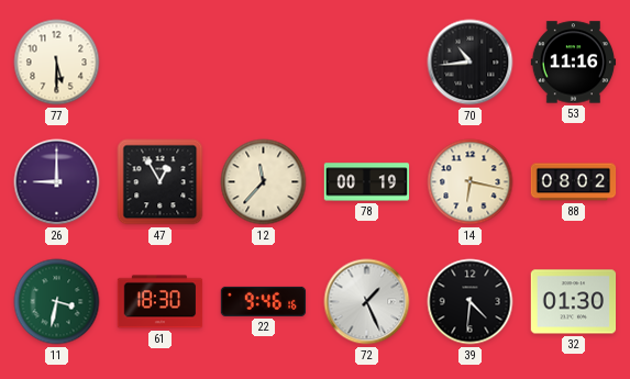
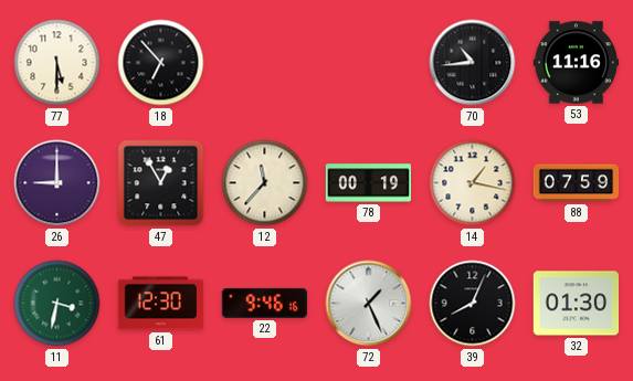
18: none -> 6:53 (161, 63)
14: 6:17 -> 1:17 (473, 183)
88: 08:02 -> 07:59 (577, 183)
61: 18:30 -> 12:30 (161, 304)
39: 4:31 -> 8:04 (473, 304)
